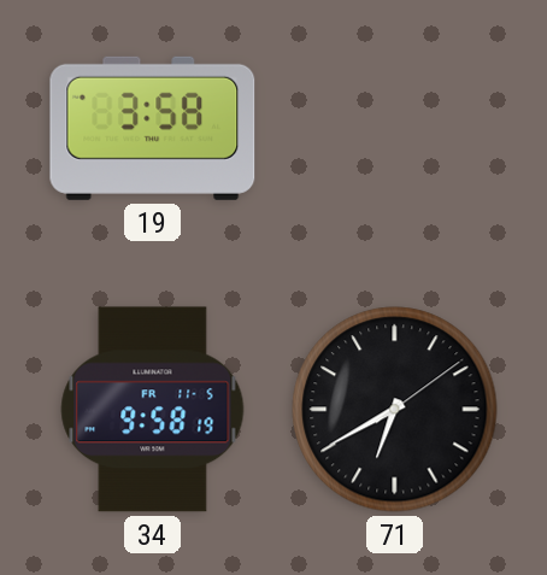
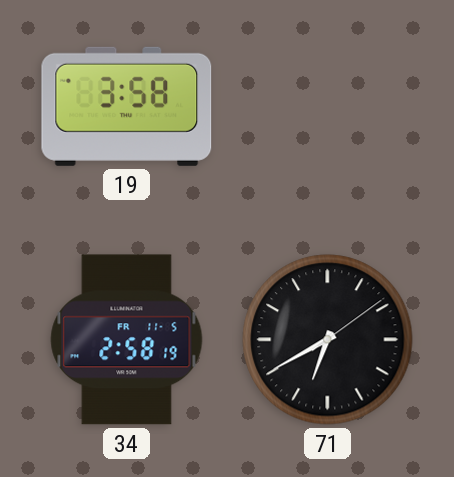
34: 9:58 -> 2:58 (127, 340)
